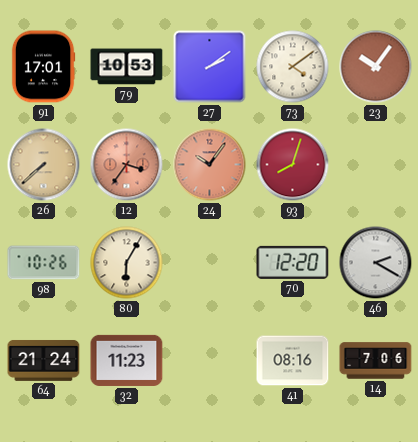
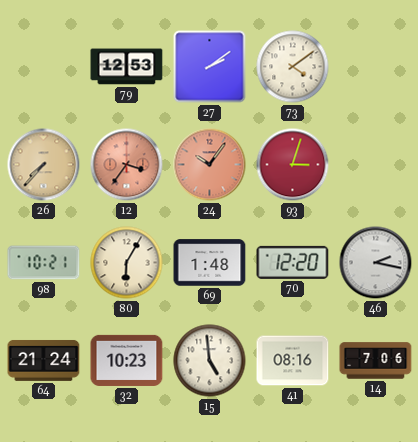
91: 17:01 -> none (43, 67)
79: 10:53 -> 12:53 (127, 67)
23: 10:06 -> none (376, 67)
26: 7:38 -> 7:37 (44, 165)
93: 8:03 -> 3:03 (293, 165)
98: 10:26 -> 10:21 (44, 263)
69: none -> 1:48 (210, 263)
46: 2:20 -> 2:17 (376, 263)
32: 11:23 -> 10:23 (127, 360)
15: none -> 4:59 (210, 361)
